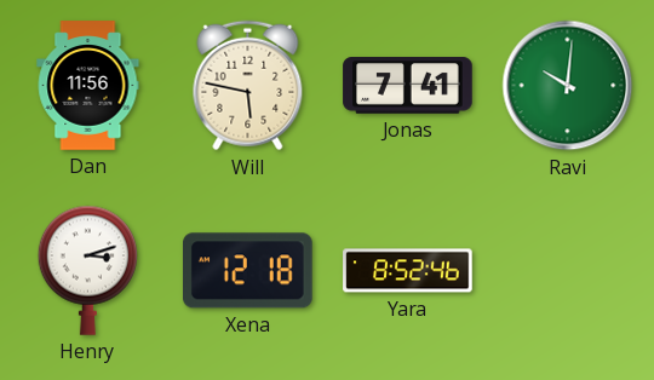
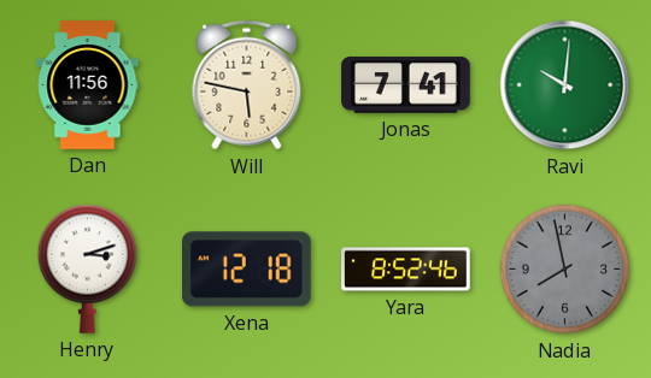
Nadia: none -> 7:58 (565, 270)
